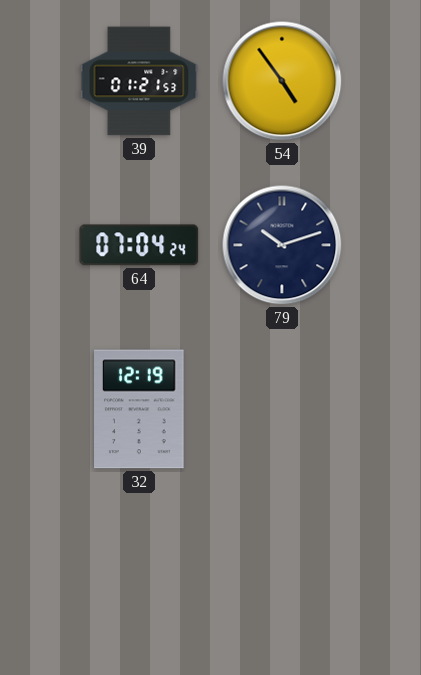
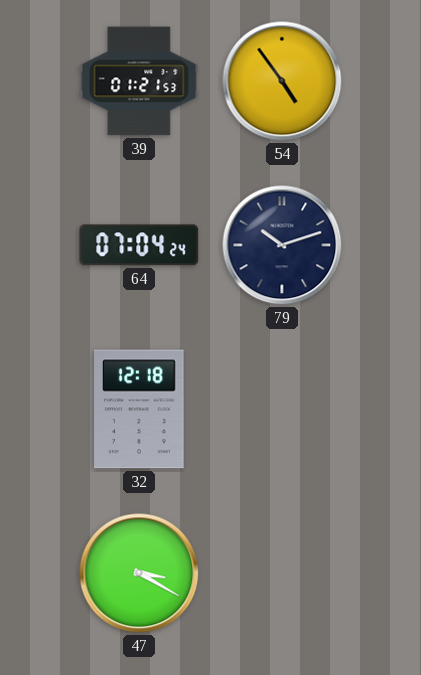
32: 12:19 -> 12:18 (139, 409)
47: none -> 3:20 (139, 573)
